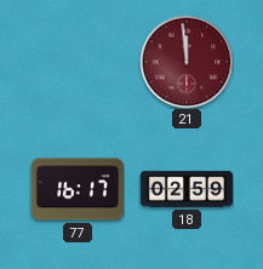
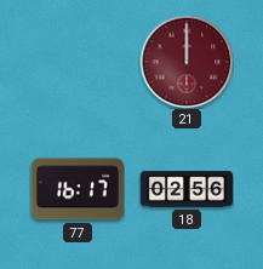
21: 11:59 -> 12:00 (187, 62)
18: 02:59 -> 02:56 (187, 189)
